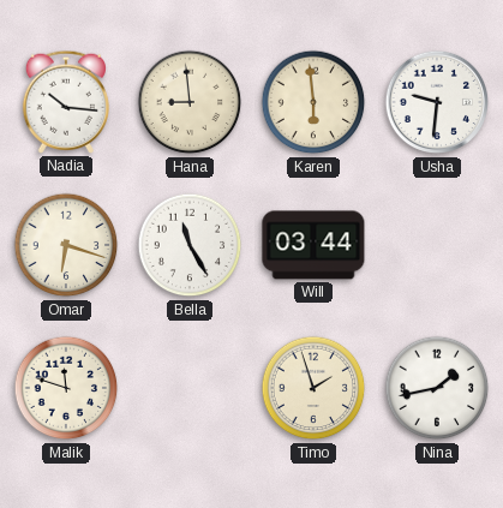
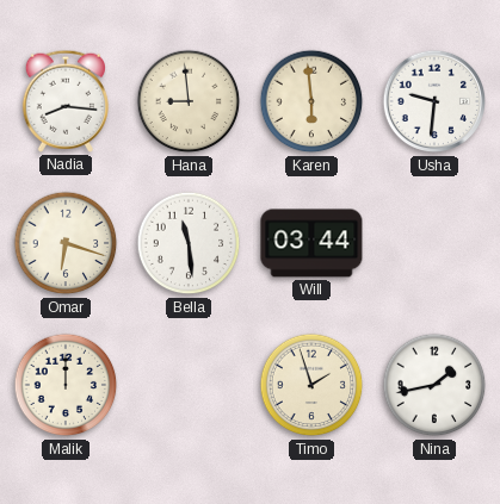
Nadia: 10:16 -> 8:16 (64, 101)
Bella: 11:25 -> 11:29 (189, 243)
Malik: 11:48 -> 12:00 (66, 385)
